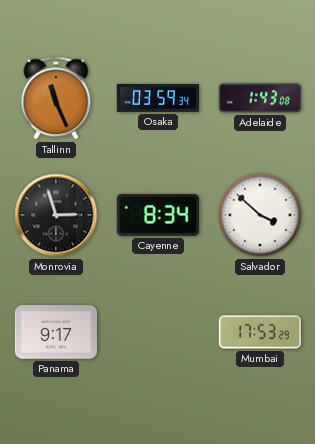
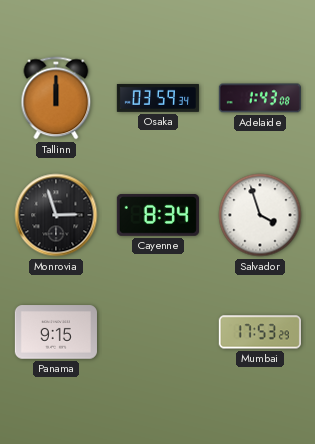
Tallinn: 11:26 -> 12:00 (56, 98)
Salvador: 3:52 -> 3:57 (260, 215)
Panama: 9:17 -> 9:15 (56, 332)
